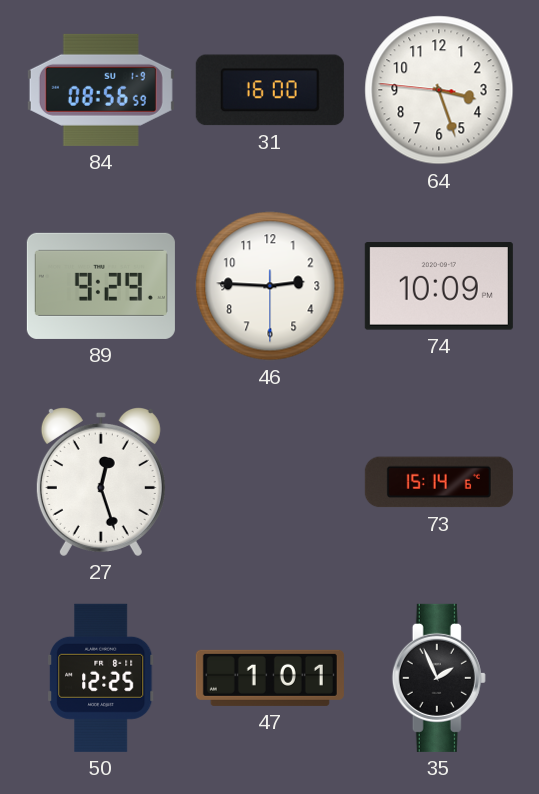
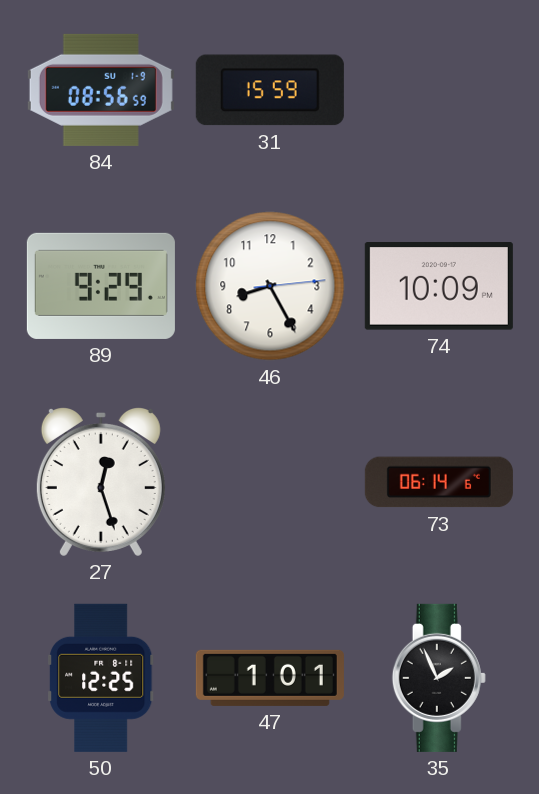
31: 16:00 -> 15:59 (270, 90)
64: 3:26 -> none (439, 90)
46: 2:45 -> 8:25 (270, 286)
73: 15:14 -> 06:14 (439, 482)
